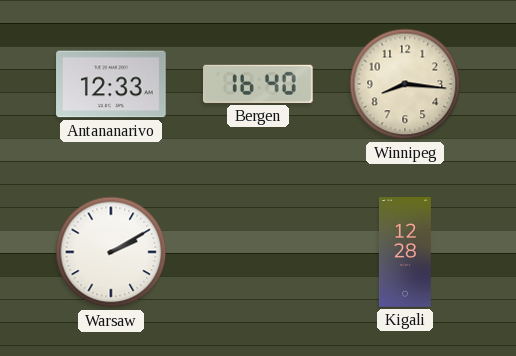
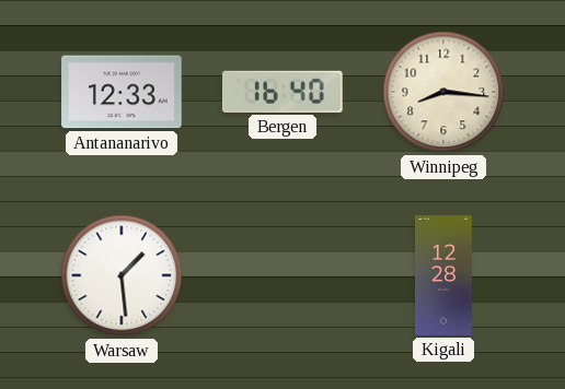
Warsaw: 2:10 -> 1:29 (122, 275)
